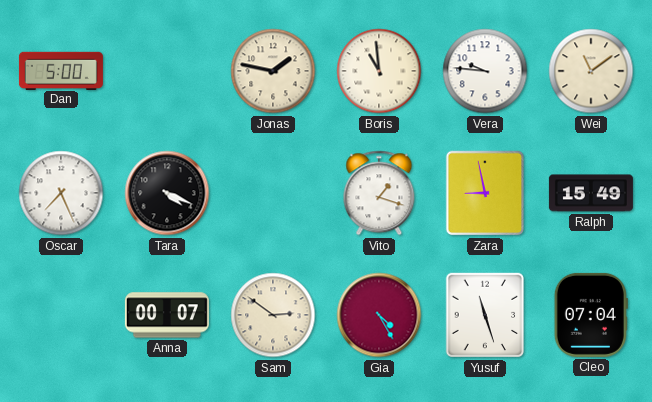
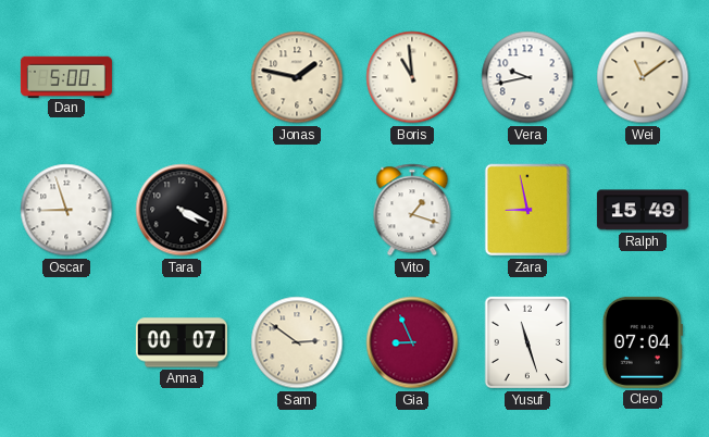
Vera: 9:46 -> 9:43 (527, 77)
Oscar: 7:26 -> 8:57 (66, 210)
Gia: 4:25 -> 8:56 (412, 342)
